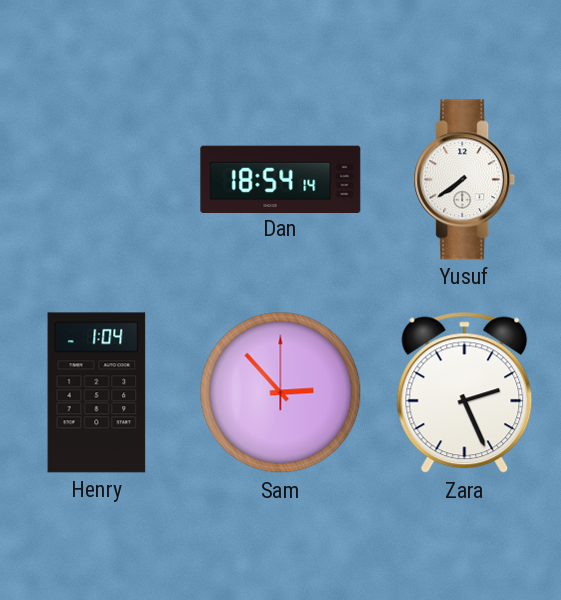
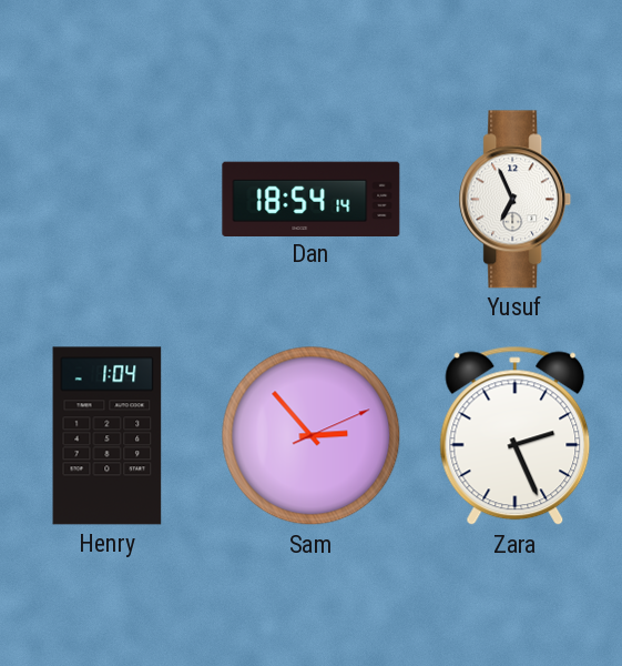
Yusuf: 7:39 -> 6:56 (516, 200)
Sam: 2:53:00 -> 2:53:11 (312, 436)
